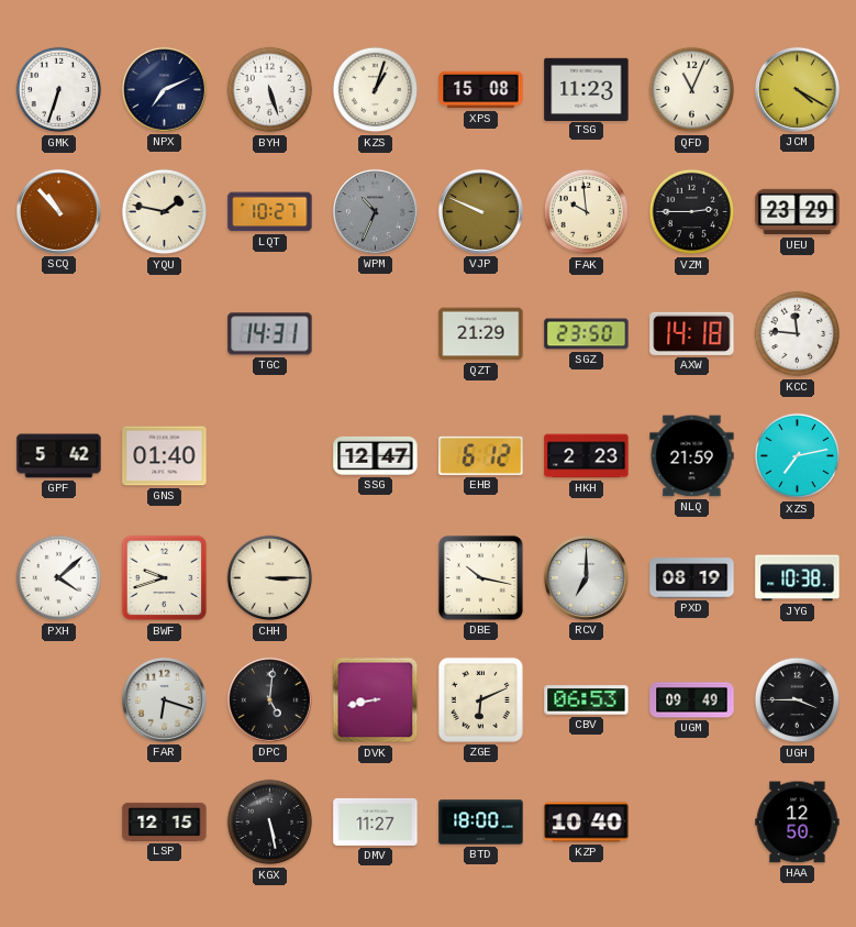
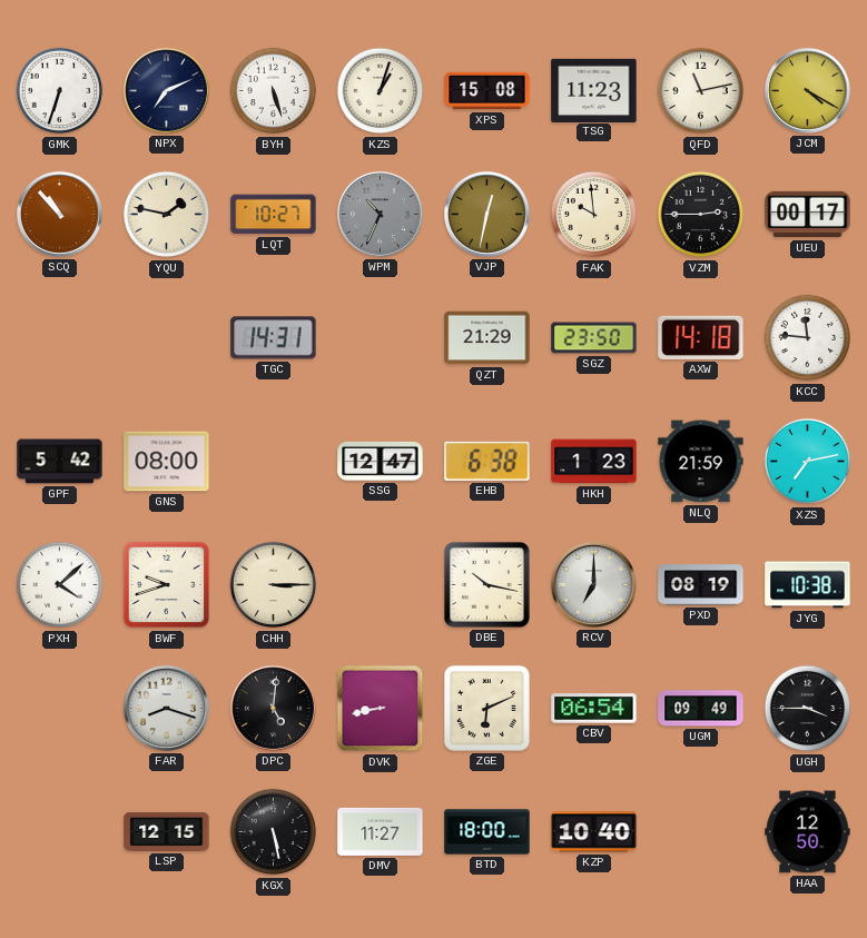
QFD: 11:04 -> 11:13 (701, 91)
VJP: 9:49 -> 12:32 (486, 214)
UEU: 23:29 -> 00:17 (808, 215)
GNS: 01:40 -> 08:00 (167, 462)
EHB: 6:12 -> 6:38 (487, 461)
HKH: 2:23 -> 1:23 (594, 462)
FAR: 6:18 -> 8:18 (166, 708)
CBV: 06:53 -> 06:54 (594, 709)
